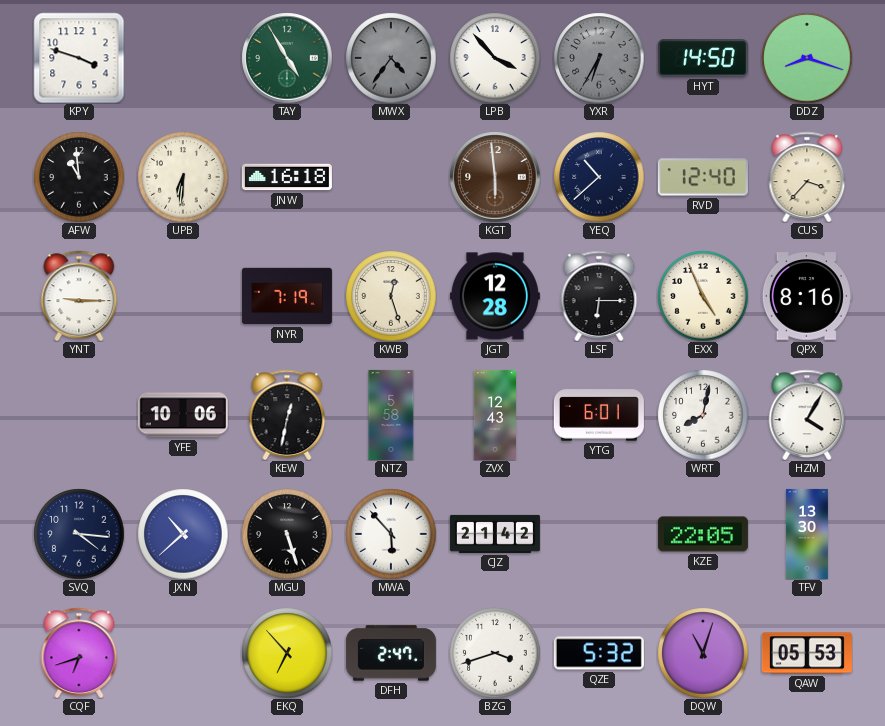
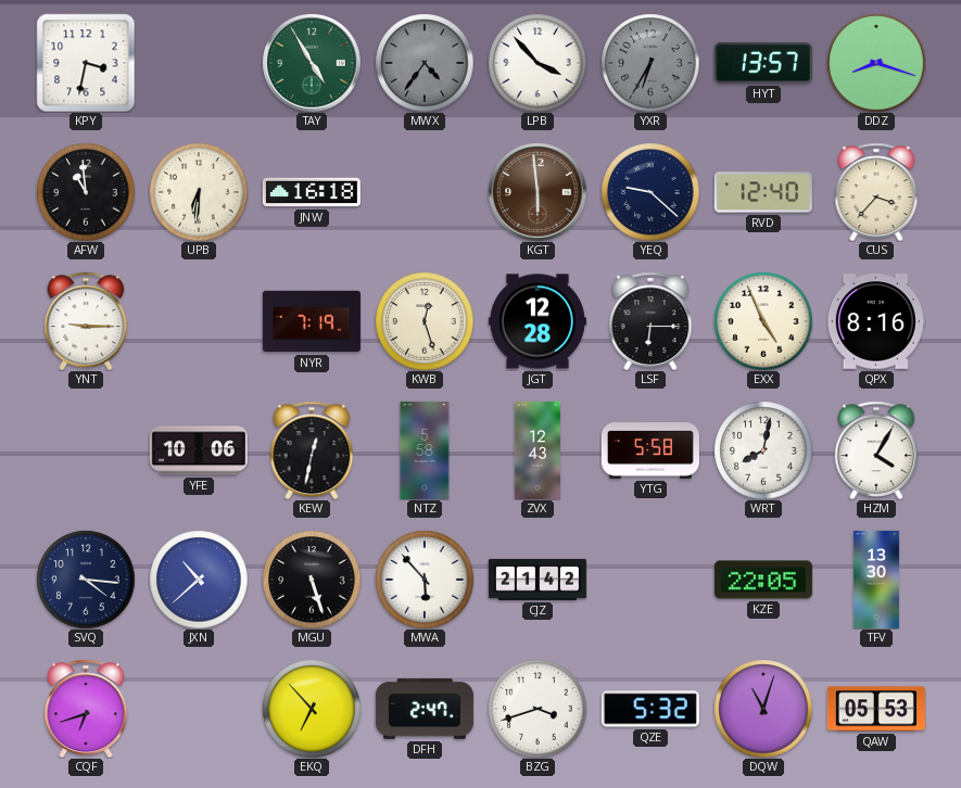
KPY: 3:48 -> 3:32 (86, 63)
HYT: 14:50 -> 13:57 (763, 63)
YEQ: 10:38 -> 9:22 (650, 192)
YTG: 6:01 -> 5:58 (650, 450)
